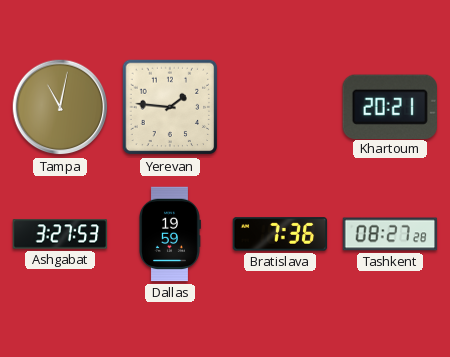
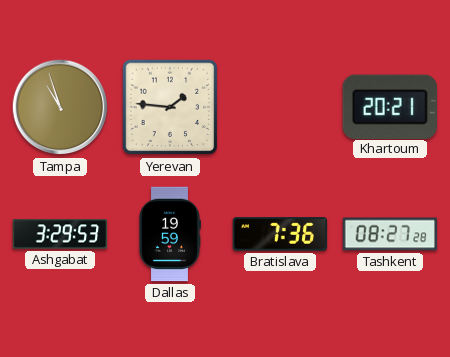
Tampa: 11:02 -> 10:57 (60, 107)
Ashgabat: 3:27 -> 3:29 (60, 234)
